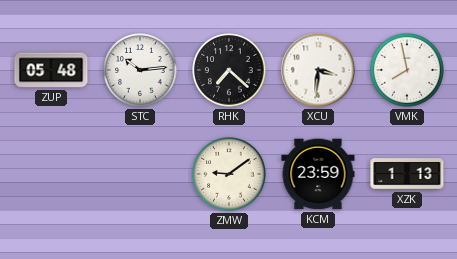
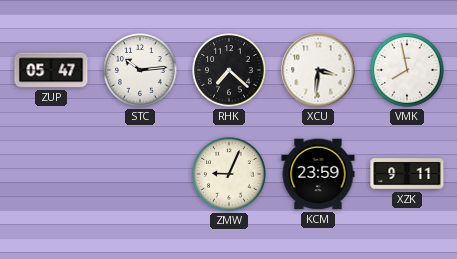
ZUP: 05:48 -> 05:47 (51, 70)
ZMW: 9:09 -> 9:04 (229, 174)
XZK: 1:13 -> 9:11 (407, 174)
